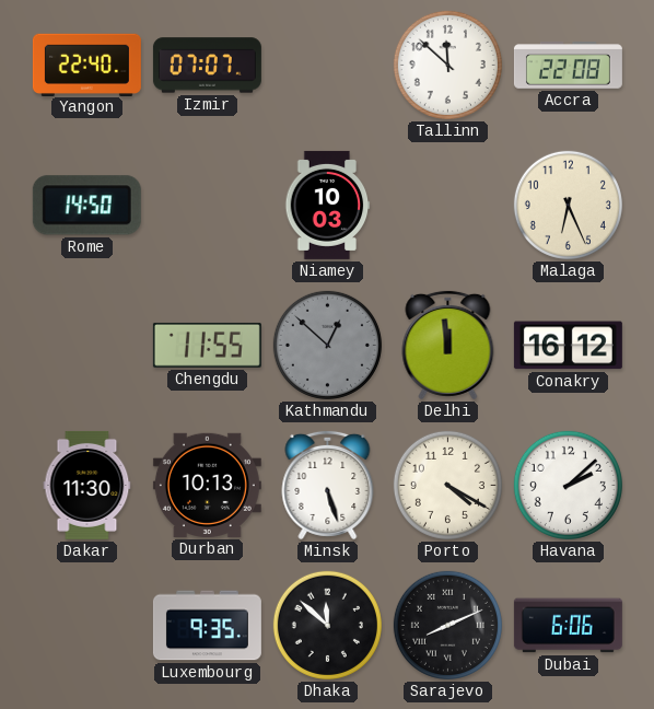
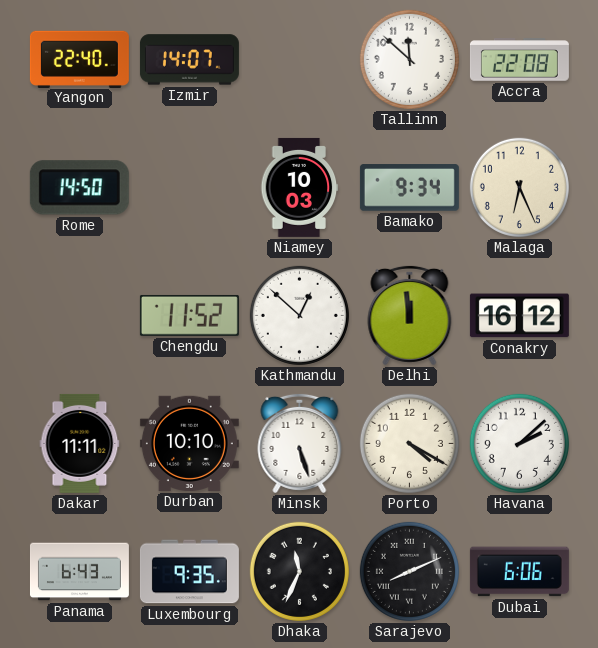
Izmir: 07:07 -> 14:07 (189, 60)
Bamako: none -> 9:34 (409, 188)
Chengdu: 11:55 -> 11:52 (189, 315)
Kathmandu dial: grey -> white (299, 315)
Dakar: 11:30 -> 11:11 (80, 443)
Durban: 10:13 -> 10:10 (189, 443)
Panama: none -> 6:43 (79, 572)
Dhaka: 11:52 -> 11:34 (299, 571)
